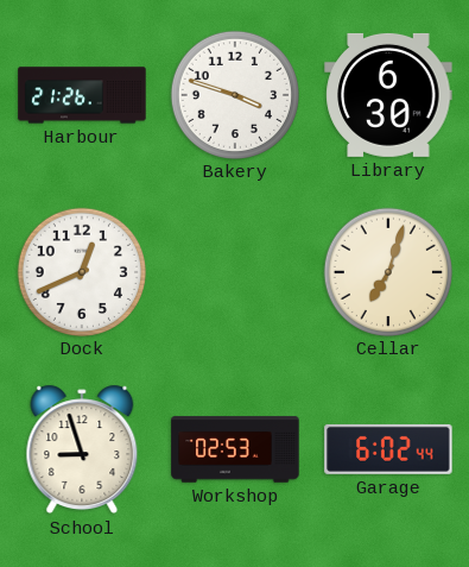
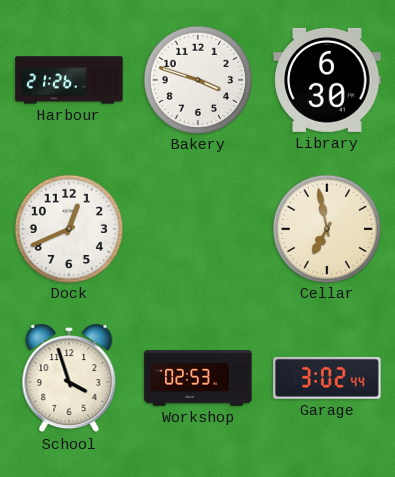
Cellar: 7:03 -> 6:58 (326, 228)
School: 8:57 -> 3:57 (69, 378)
Garage: 6:02 -> 3:02 (327, 378)
